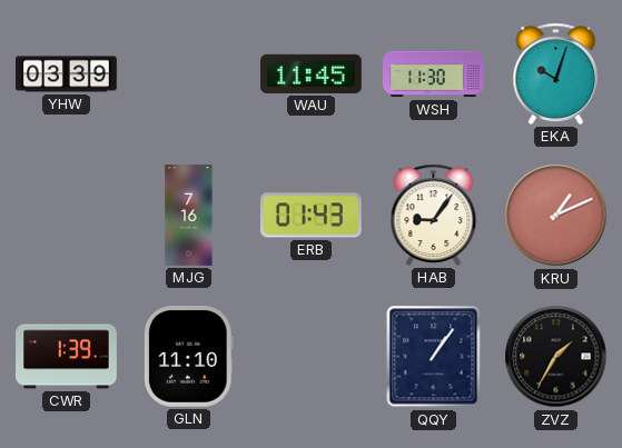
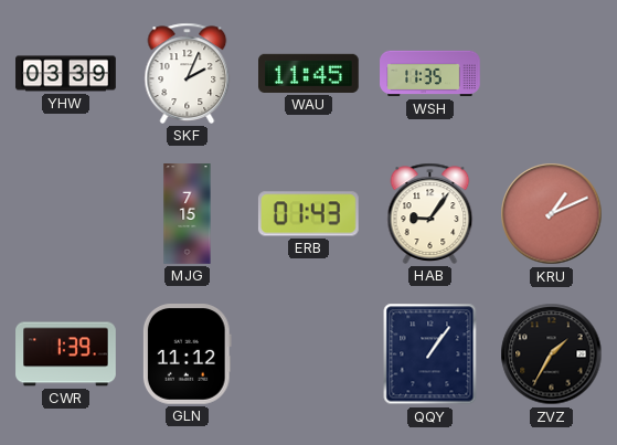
SKF: none -> 2:04 (188, 73)
WSH: 11:30 -> 11:35 (430, 74)
EKA: 10:03 -> none (556, 73)
MJG: 7:16 -> 7:15 (188, 214)
GLN: 11:10 -> 11:12 (187, 354)
